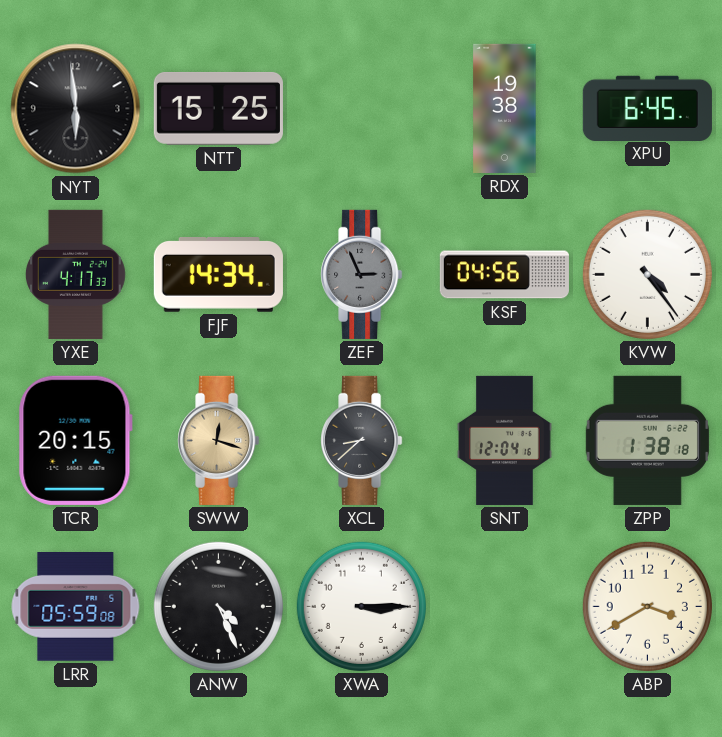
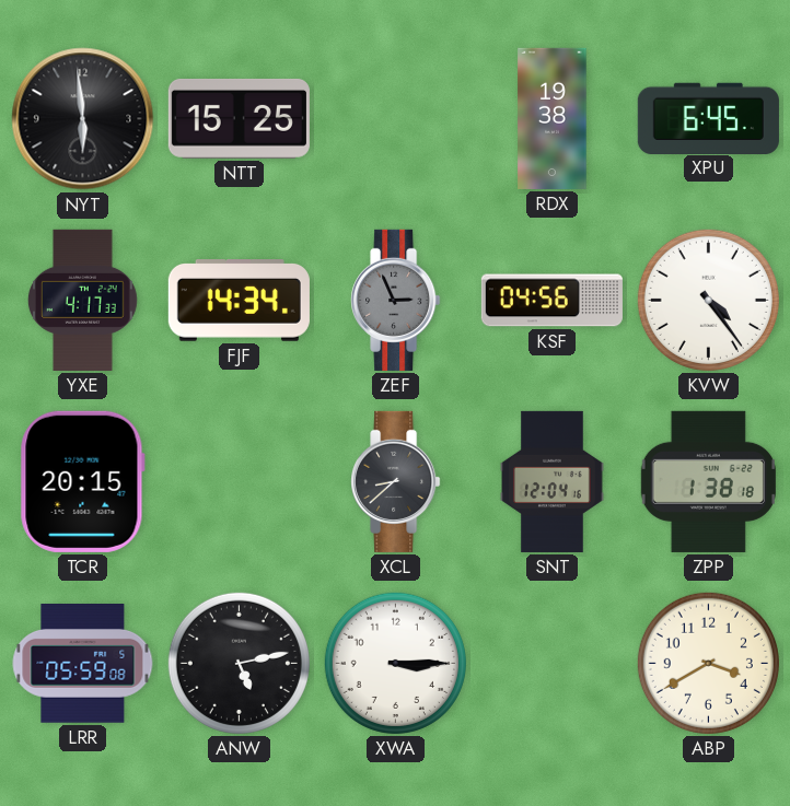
SWW: 12:18 -> none (219, 440)
ANW: 4:26 -> 5:13 (239, 663)
